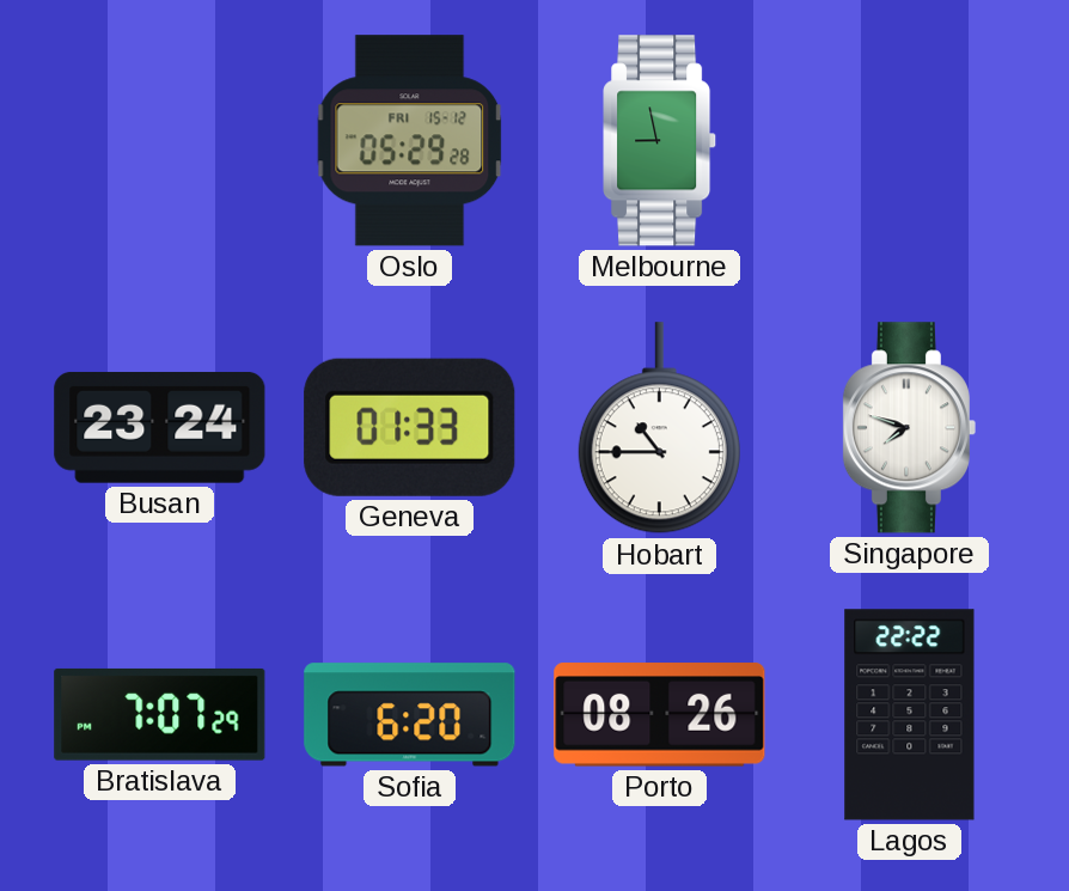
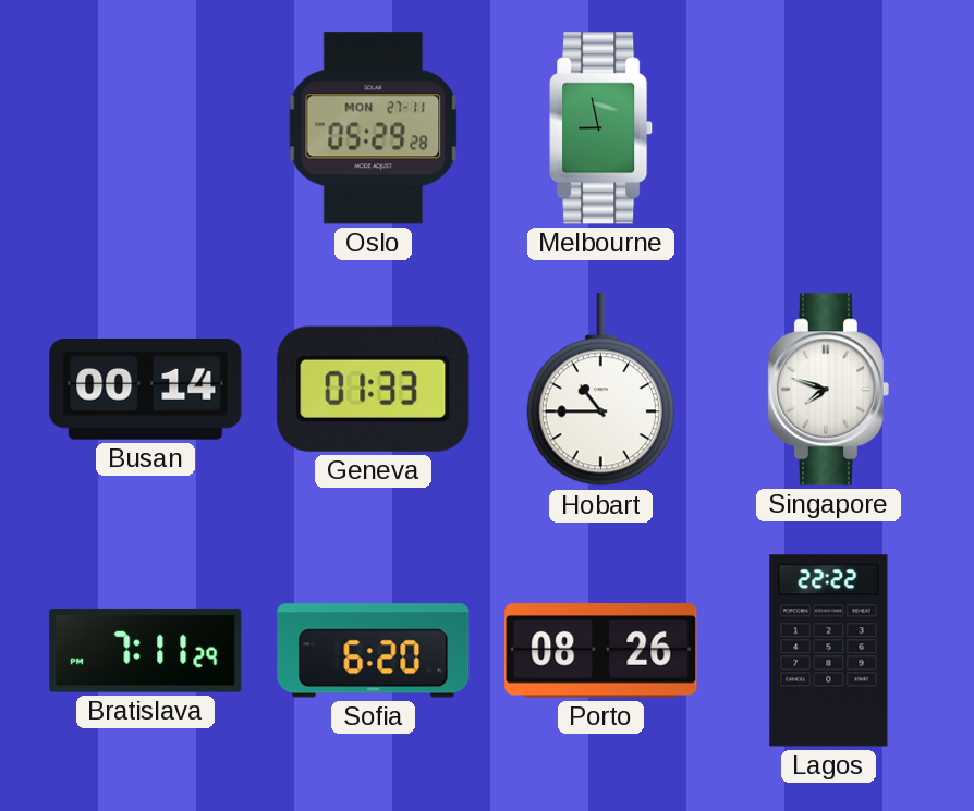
Oslo date: FRI 15-12 -> MON 27-11 (374, 128)
Busan: 23:24 -> 00:14 (146, 389)
Bratislava: 7:07 -> 7:11 (146, 650)
